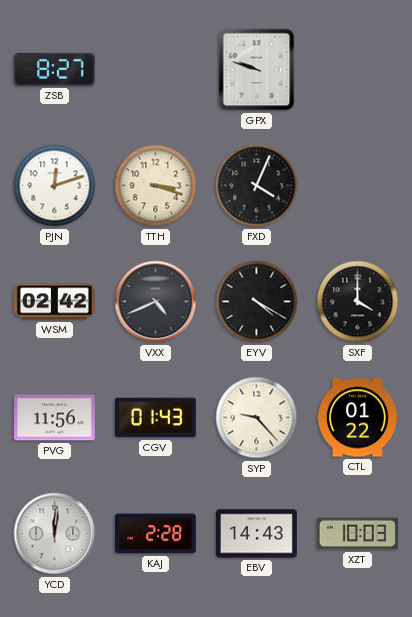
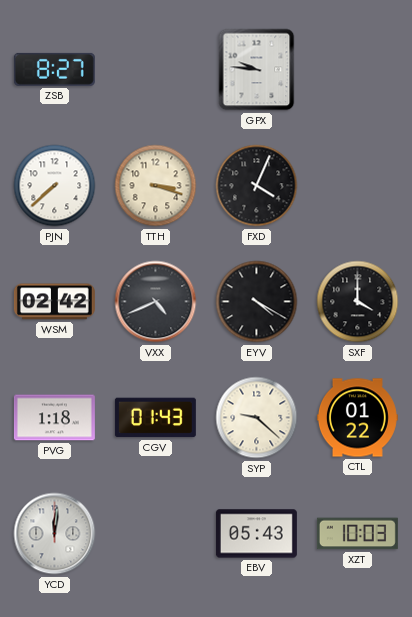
GPX: 9:48 -> 9:46 (257, 70)
PJN: 12:12 -> 7:38 (55, 186)
PVG: 11:56 -> 1:18 (54, 418)
SYP: 9:23 -> 9:22 (257, 418)
KAJ: 2:28 -> none (155, 534)
EBV: 14:43 -> 05:43 (256, 534)
